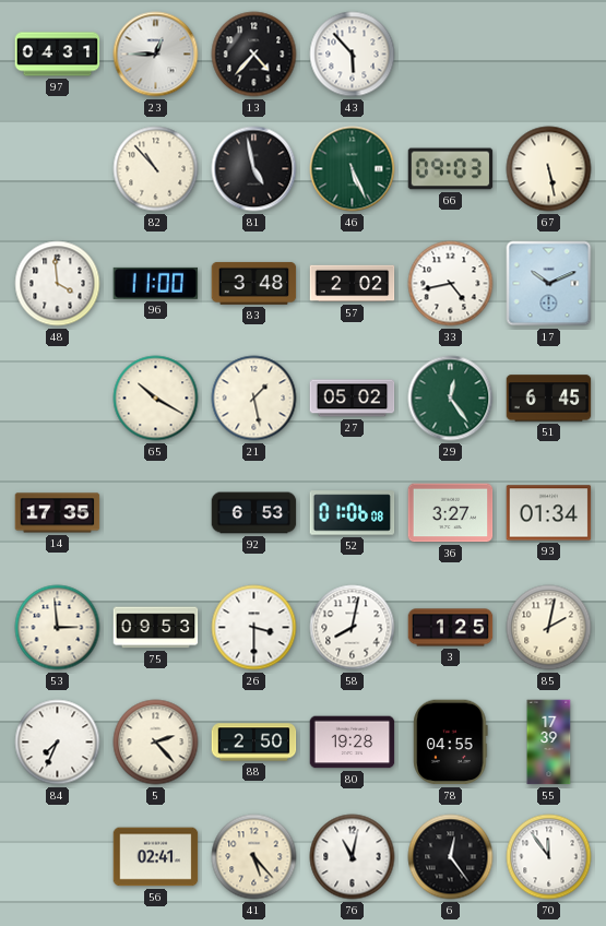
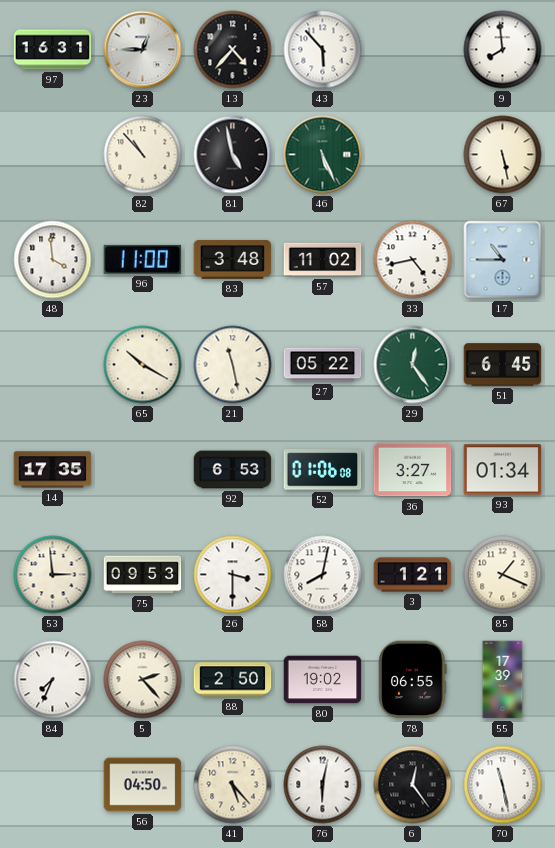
97: 04:31 -> 16:31 (53, 50)
9: none -> 7:59 (503, 50)
66: 09:03 -> none (451, 169)
57: 2:02 -> 11:02 (323, 260)
17: 10:11 -> 10:45 (503, 260)
21: 1:28 -> 11:28 (233, 365)
27: 05:02 -> 05:22 (323, 365)
3: 1:25 -> 1:21 (413, 575)
85: 2:02 -> 1:19 (503, 575)
80: 19:28 -> 19:02 (323, 680)
78: 04:55 -> 06:55 (413, 680)
56: 02:41 -> 04:50 (143, 785)
76: 11:02 -> 6:02 (323, 785)
70: 11:54 -> 11:28 (503, 785)
